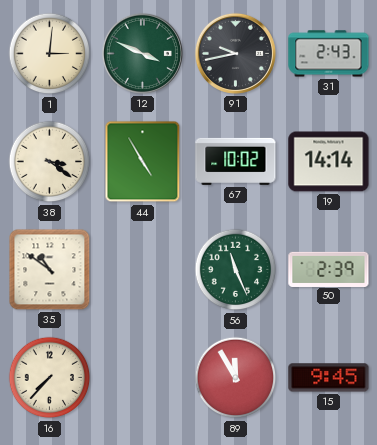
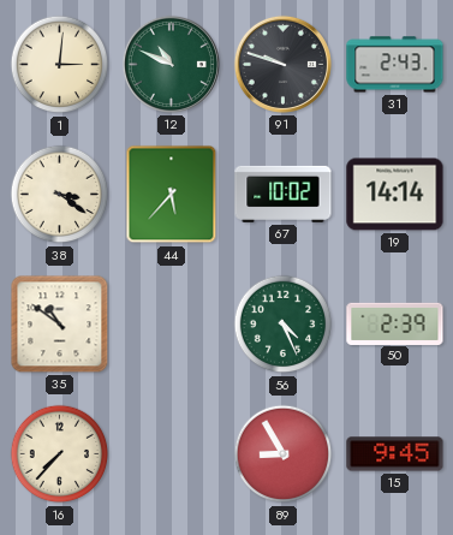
12: 3:49 -> 10:49 (171, 64)
91: 9:43 -> 9:48 (282, 64)
44: 4:55 -> 5:37 (172, 195)
56: 11:26 -> 4:26 (284, 325)
89: 11:55 -> 8:55 (284, 454)
